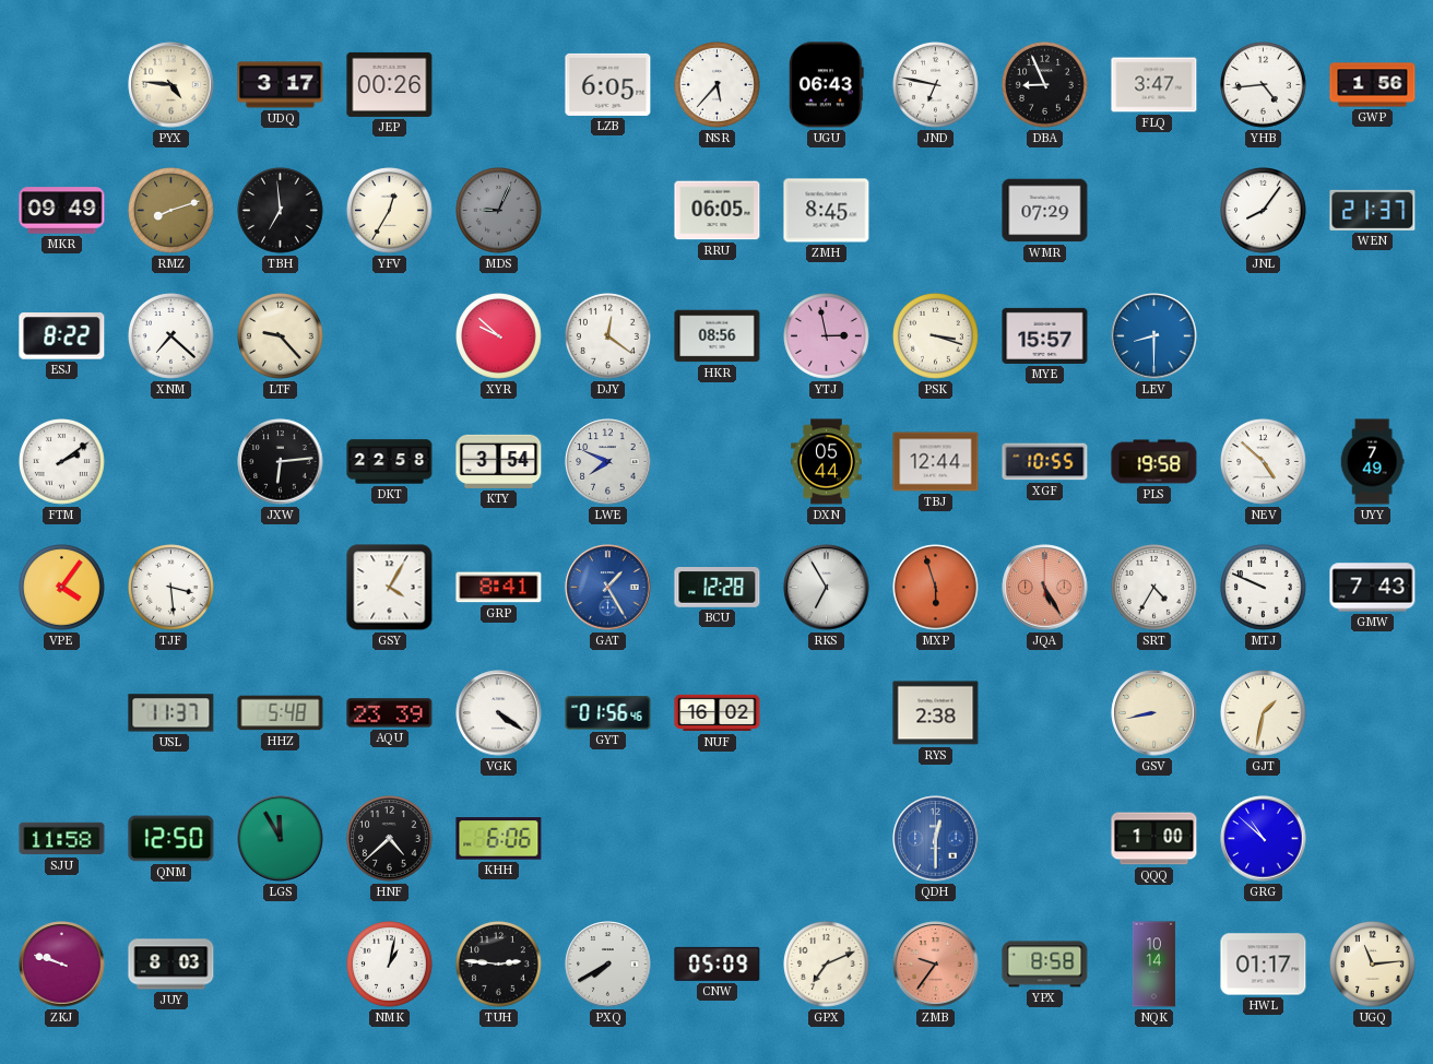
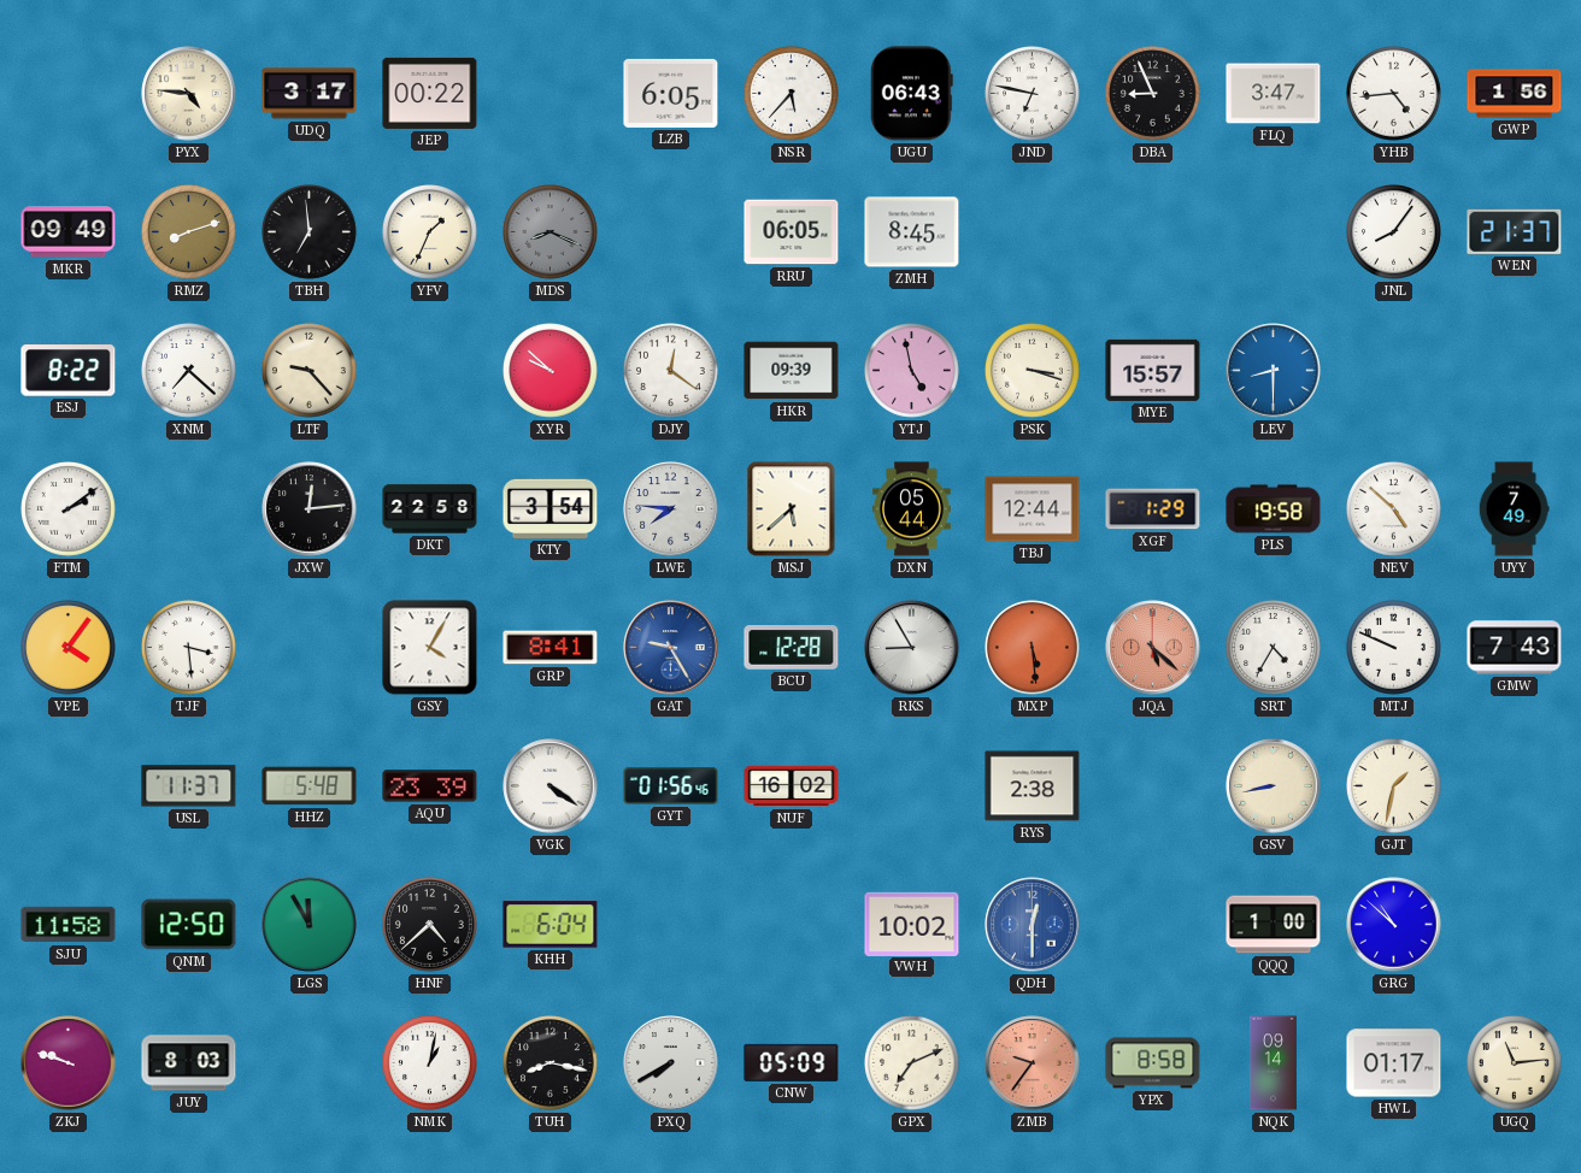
JEP: 00:26 -> 00:22 (430, 93)
YFV: 12:35 -> 1:34 (430, 232)
MDS: 9:04 -> 8:19 (551, 232)
WMR: 07:29 -> none (1045, 211)
HKR: 08:56 -> 09:39 (792, 371)
YTJ: 2:58 -> 4:58 (912, 371)
JXW: 6:14 -> 12:14 (310, 509)
LWE: 7:49 -> 7:46 (671, 509)
MSJ: none -> 5:38 (792, 509)
XGF: 10:55 -> 1:29 (1153, 509)
GAT: 1:25 -> 9:25 (671, 648)
RKS: 6:55 -> 8:55 (912, 648)
MXP: 5:57 -> 5:29 (1033, 648)
JQA: 5:25 -> 5:22 (1153, 648)
KHH: 6:06 -> 6:04 (551, 925)
VWH: none -> 10:02 (912, 924)
TUH: 2:46 -> 8:17 (551, 1063)
NQK: 10:14 -> 09:14 (1273, 1063)
